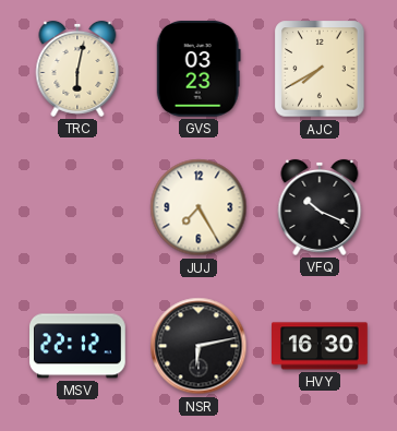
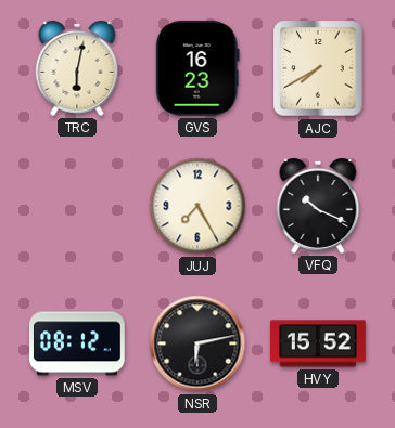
GVS: 03:23 -> 16:23 (197, 68)
MSV: 22:12 -> 08:12 (78, 343)
HVY: 16:30 -> 15:52 (319, 343)
